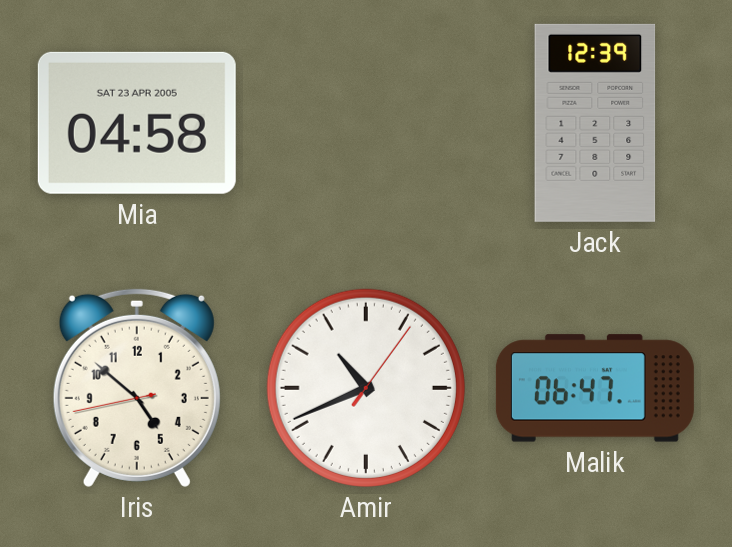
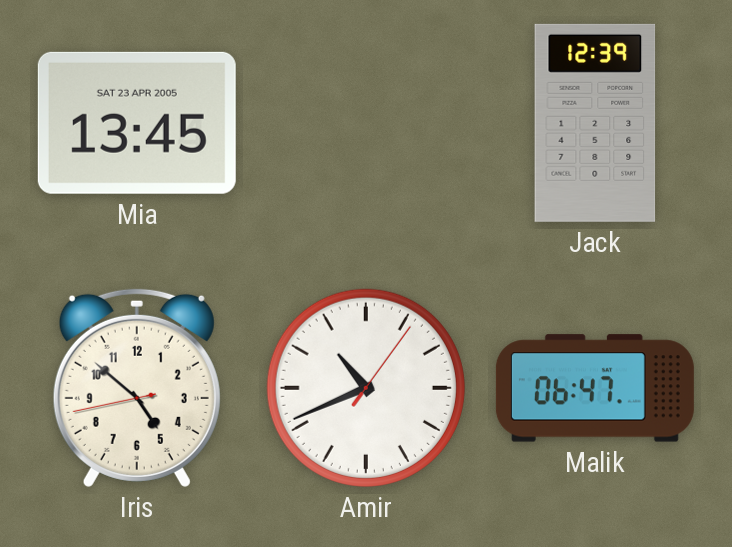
Mia: 04:58 -> 13:45 (137, 123)
